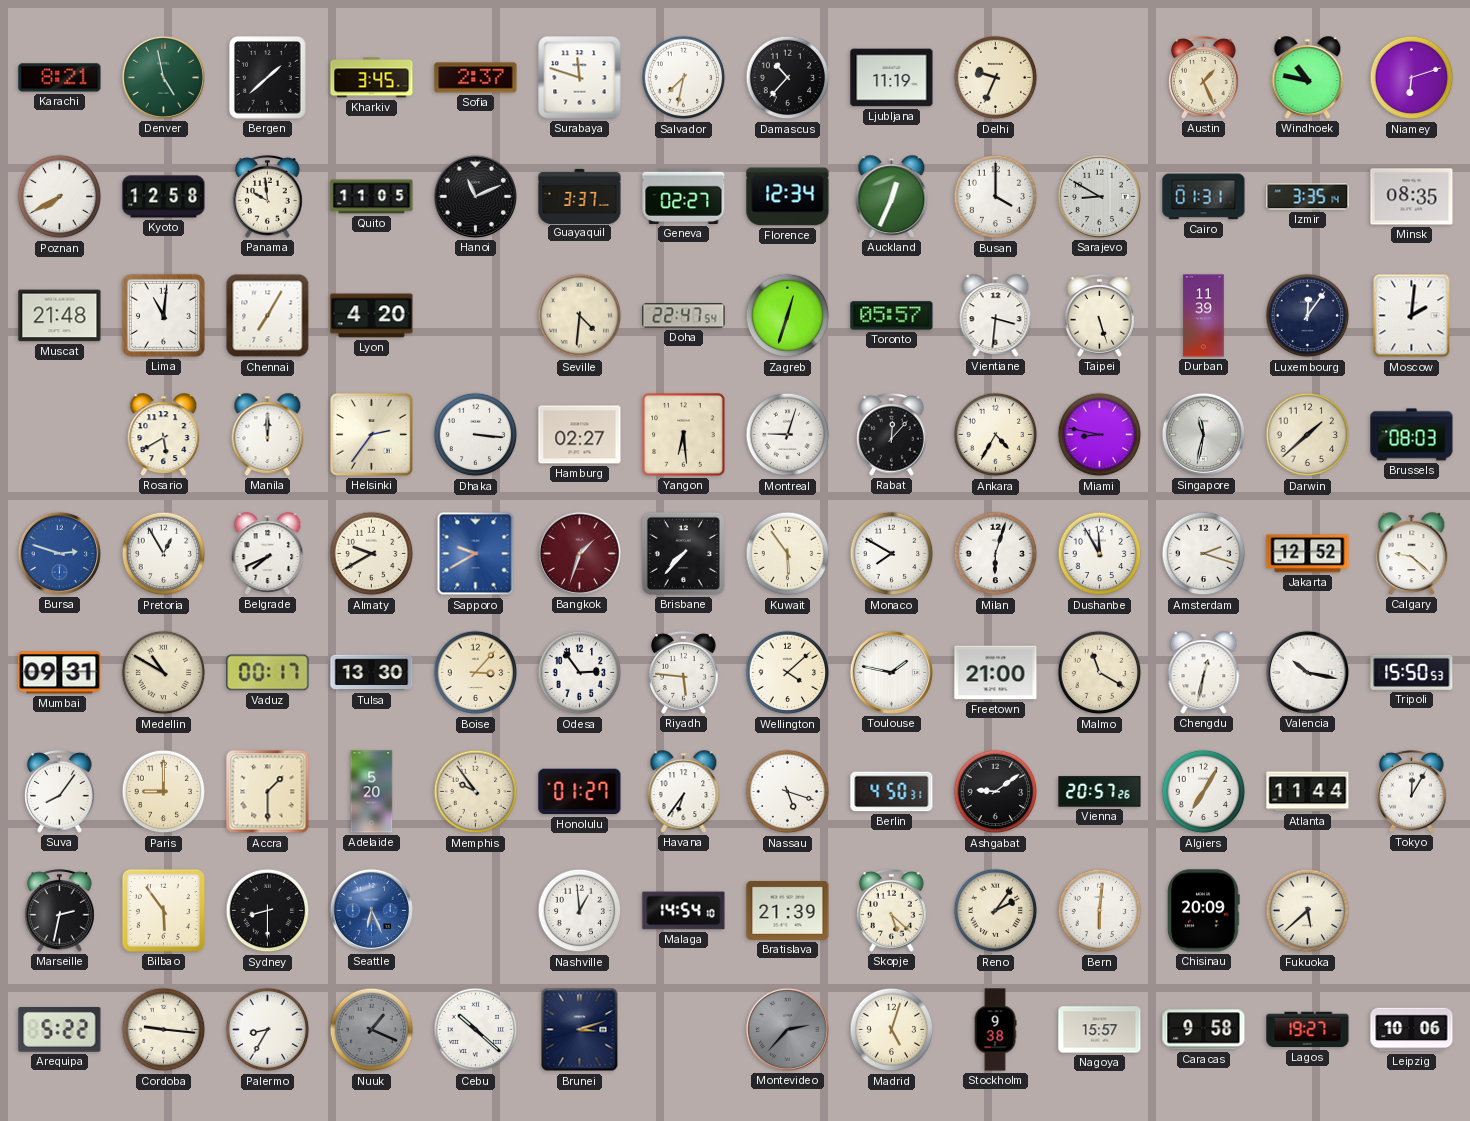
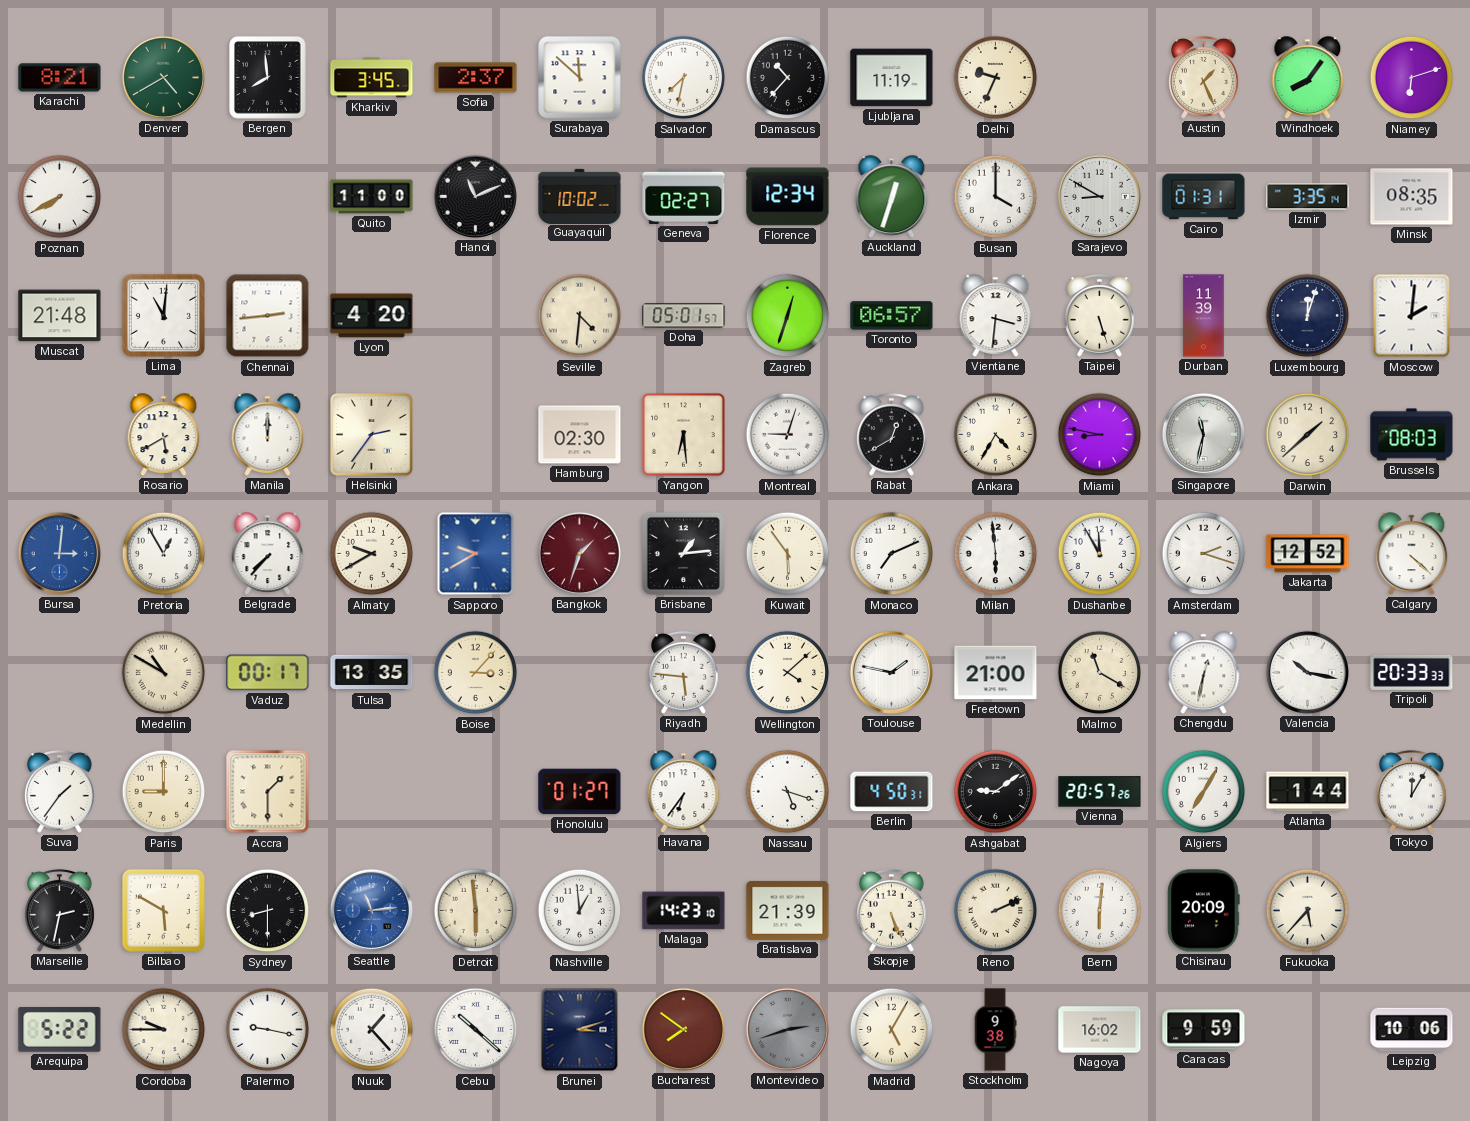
Denver: 4:58 -> 4:40 (163, 77)
Bergen: 1:38 -> 7:59 (268, 78)
Surabaya: 11:48 -> 11:52 (580, 78)
Windhoek: 10:47 -> 8:06 (1308, 78)
Kyoto: 12:58 -> none (164, 197)
Panama: 9:59 -> none (268, 196)
Quito: 11:05 -> 11:00 (372, 197)
Guayaquil: 3:37 -> 10:02 (580, 196)
Auckland: 12:34 -> 12:33 (892, 197)
Chennai: 7:05 -> 2:44 (268, 316)
Doha: 22:47 -> 05:01 (684, 316)
Toronto: 05:57 -> 06:57 (892, 316)
Luxembourg: 12:06 -> 12:03 (1308, 316)
Dhaka: 3:16 -> none (476, 435)
Hamburg: 02:27 -> 02:30 (580, 435)
Rabat: 12:07 -> 12:40 (892, 434)
Bursa: 2:48 -> 3:01 (59, 553)
Belgrade: 7:41 -> 7:37 (268, 554)
Brisbane: 7:37 -> 1:14 (683, 553)
Monaco: 7:50 -> 7:11 (892, 554)
Milan: 6:03 -> 5:59 (996, 554)
Calgary: 9:22 -> 4:22 (1412, 554)
Mumbai: 09:31 -> none (60, 673)
Tulsa: 13:30 -> 13:35 (372, 673)
Odesa: 2:54 -> none (580, 673)
Tripoli: 15:50 -> 20:33 (1412, 672)
Suva: 8:06 -> 1:36 (60, 791)
Adelaide: 5:20 -> none (372, 792)
Memphis: 9:54 -> none (476, 792)
Atlanta: 11:44 -> 1:44 (1308, 792)
Bilbao: 5:54 -> 5:50 (163, 910)
Seattle: 6:26 -> 11:14 (371, 910)
Detroit: none -> 5:59 (476, 911)
Malaga: 14:54 -> 14:23 (684, 911)
Skopje: 5:22 -> 5:26 (892, 910)
Reno: 2:06 -> 2:11 (996, 911)
Fukuoka: 5:38 -> 5:37 (1308, 911)
Cordoba: 9:16 -> 9:45 (164, 1030)
Palermo: 8:35 -> 9:17 (268, 1030)
Nuuk: 1:19 -> 1:23 (372, 1030)
Nuuk dial: grey -> white (372, 1030)
Bucharest: none -> 7:51 (683, 1029)
Montevideo: 2:37 -> 2:42 (787, 1029)
Madrid: 5:03 -> 5:05 (892, 1030)
Nagoya: 15:57 -> 16:02 (1100, 1030)
Caracas: 9:58 -> 9:59 (1204, 1030)
Lagos: 19:27 -> none (1308, 1030)
